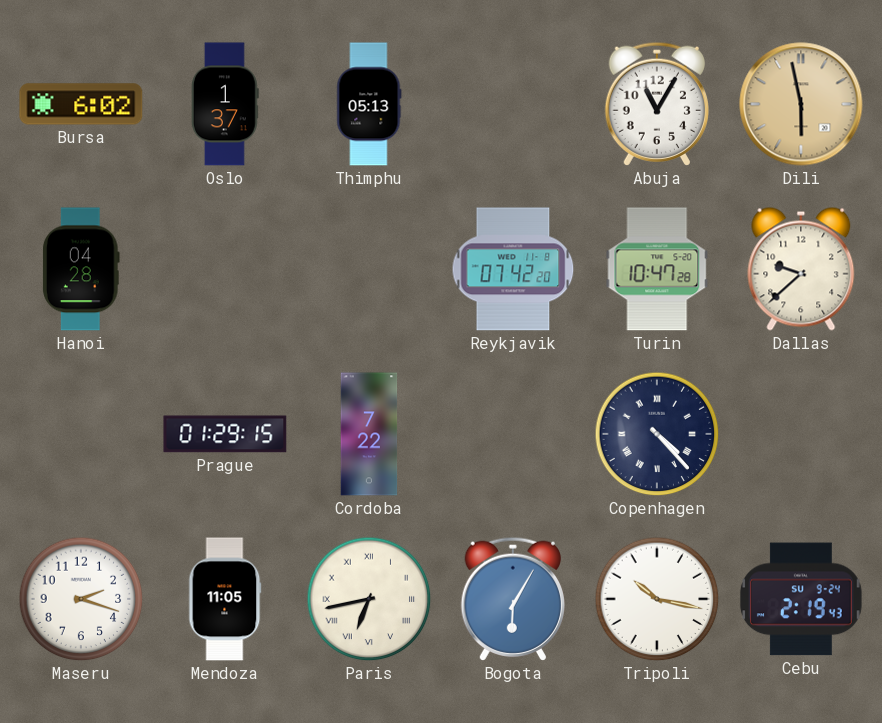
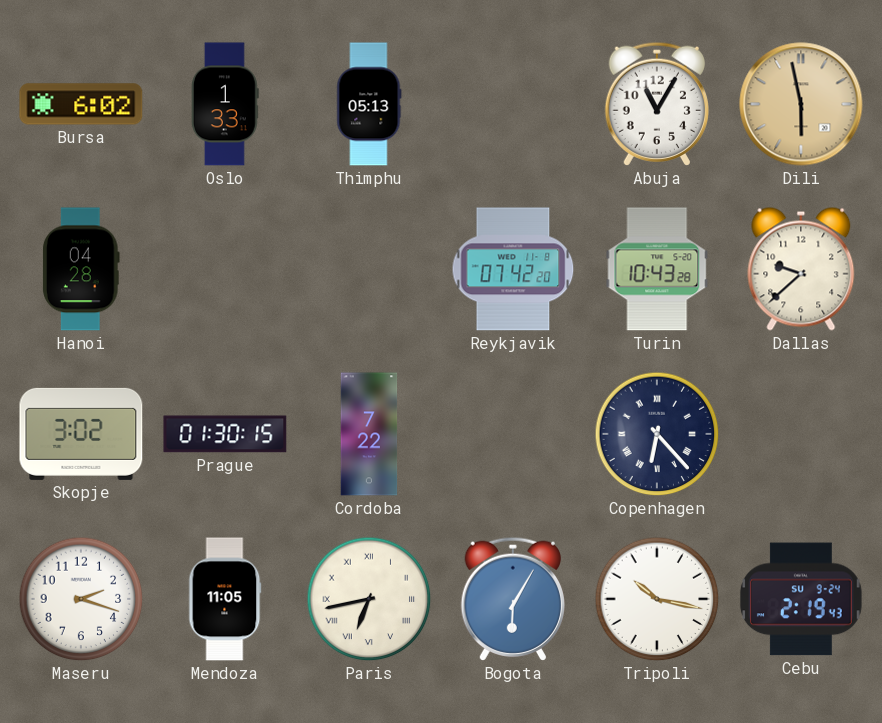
Oslo: 1:37 -> 1:33 (225, 104)
Turin: 10:47 -> 10:43 (657, 269)
Skopje: none -> 3:02 (81, 434)
Prague: 01:29 -> 01:30 (225, 434)
Copenhagen: 4:23 -> 6:23 (657, 434)
